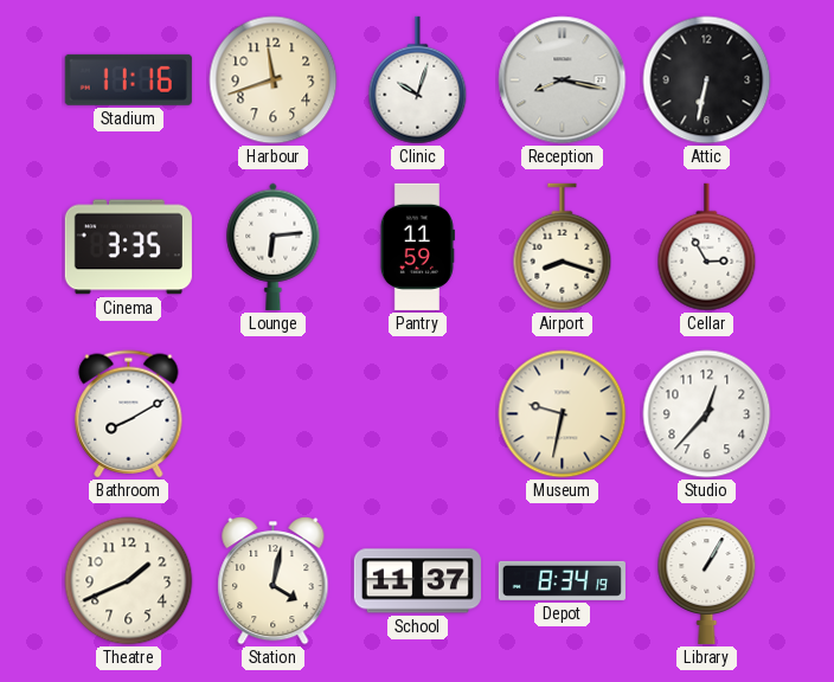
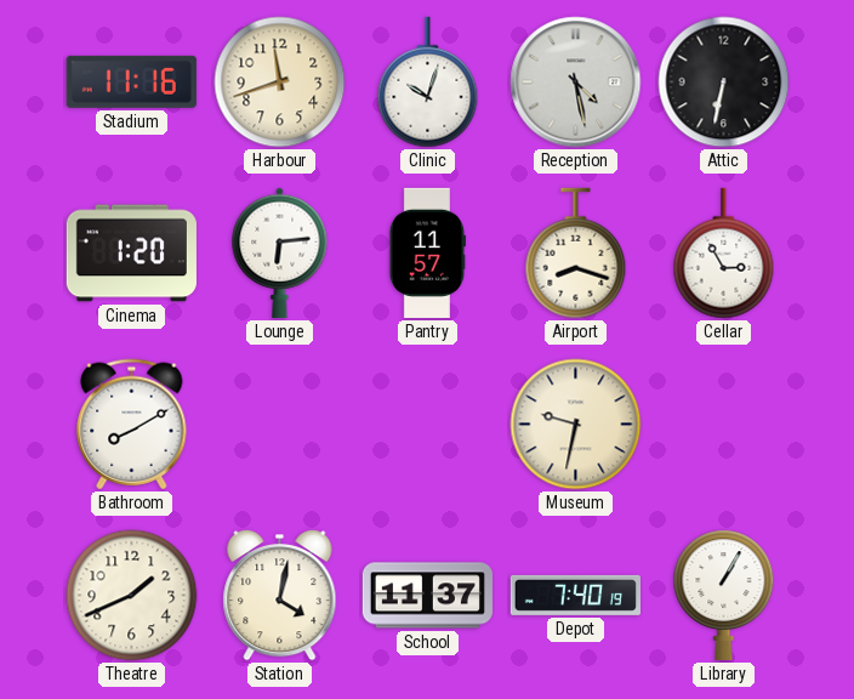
Reception: 8:17 -> 4:28 (576, 83)
Cinema: 3:35 -> 1:20 (131, 254)
Pantry: 11:59 -> 11:57 (427, 252)
Studio: 12:37 -> none (707, 414)
Depot: 8:34 -> 7:40 (575, 595)
